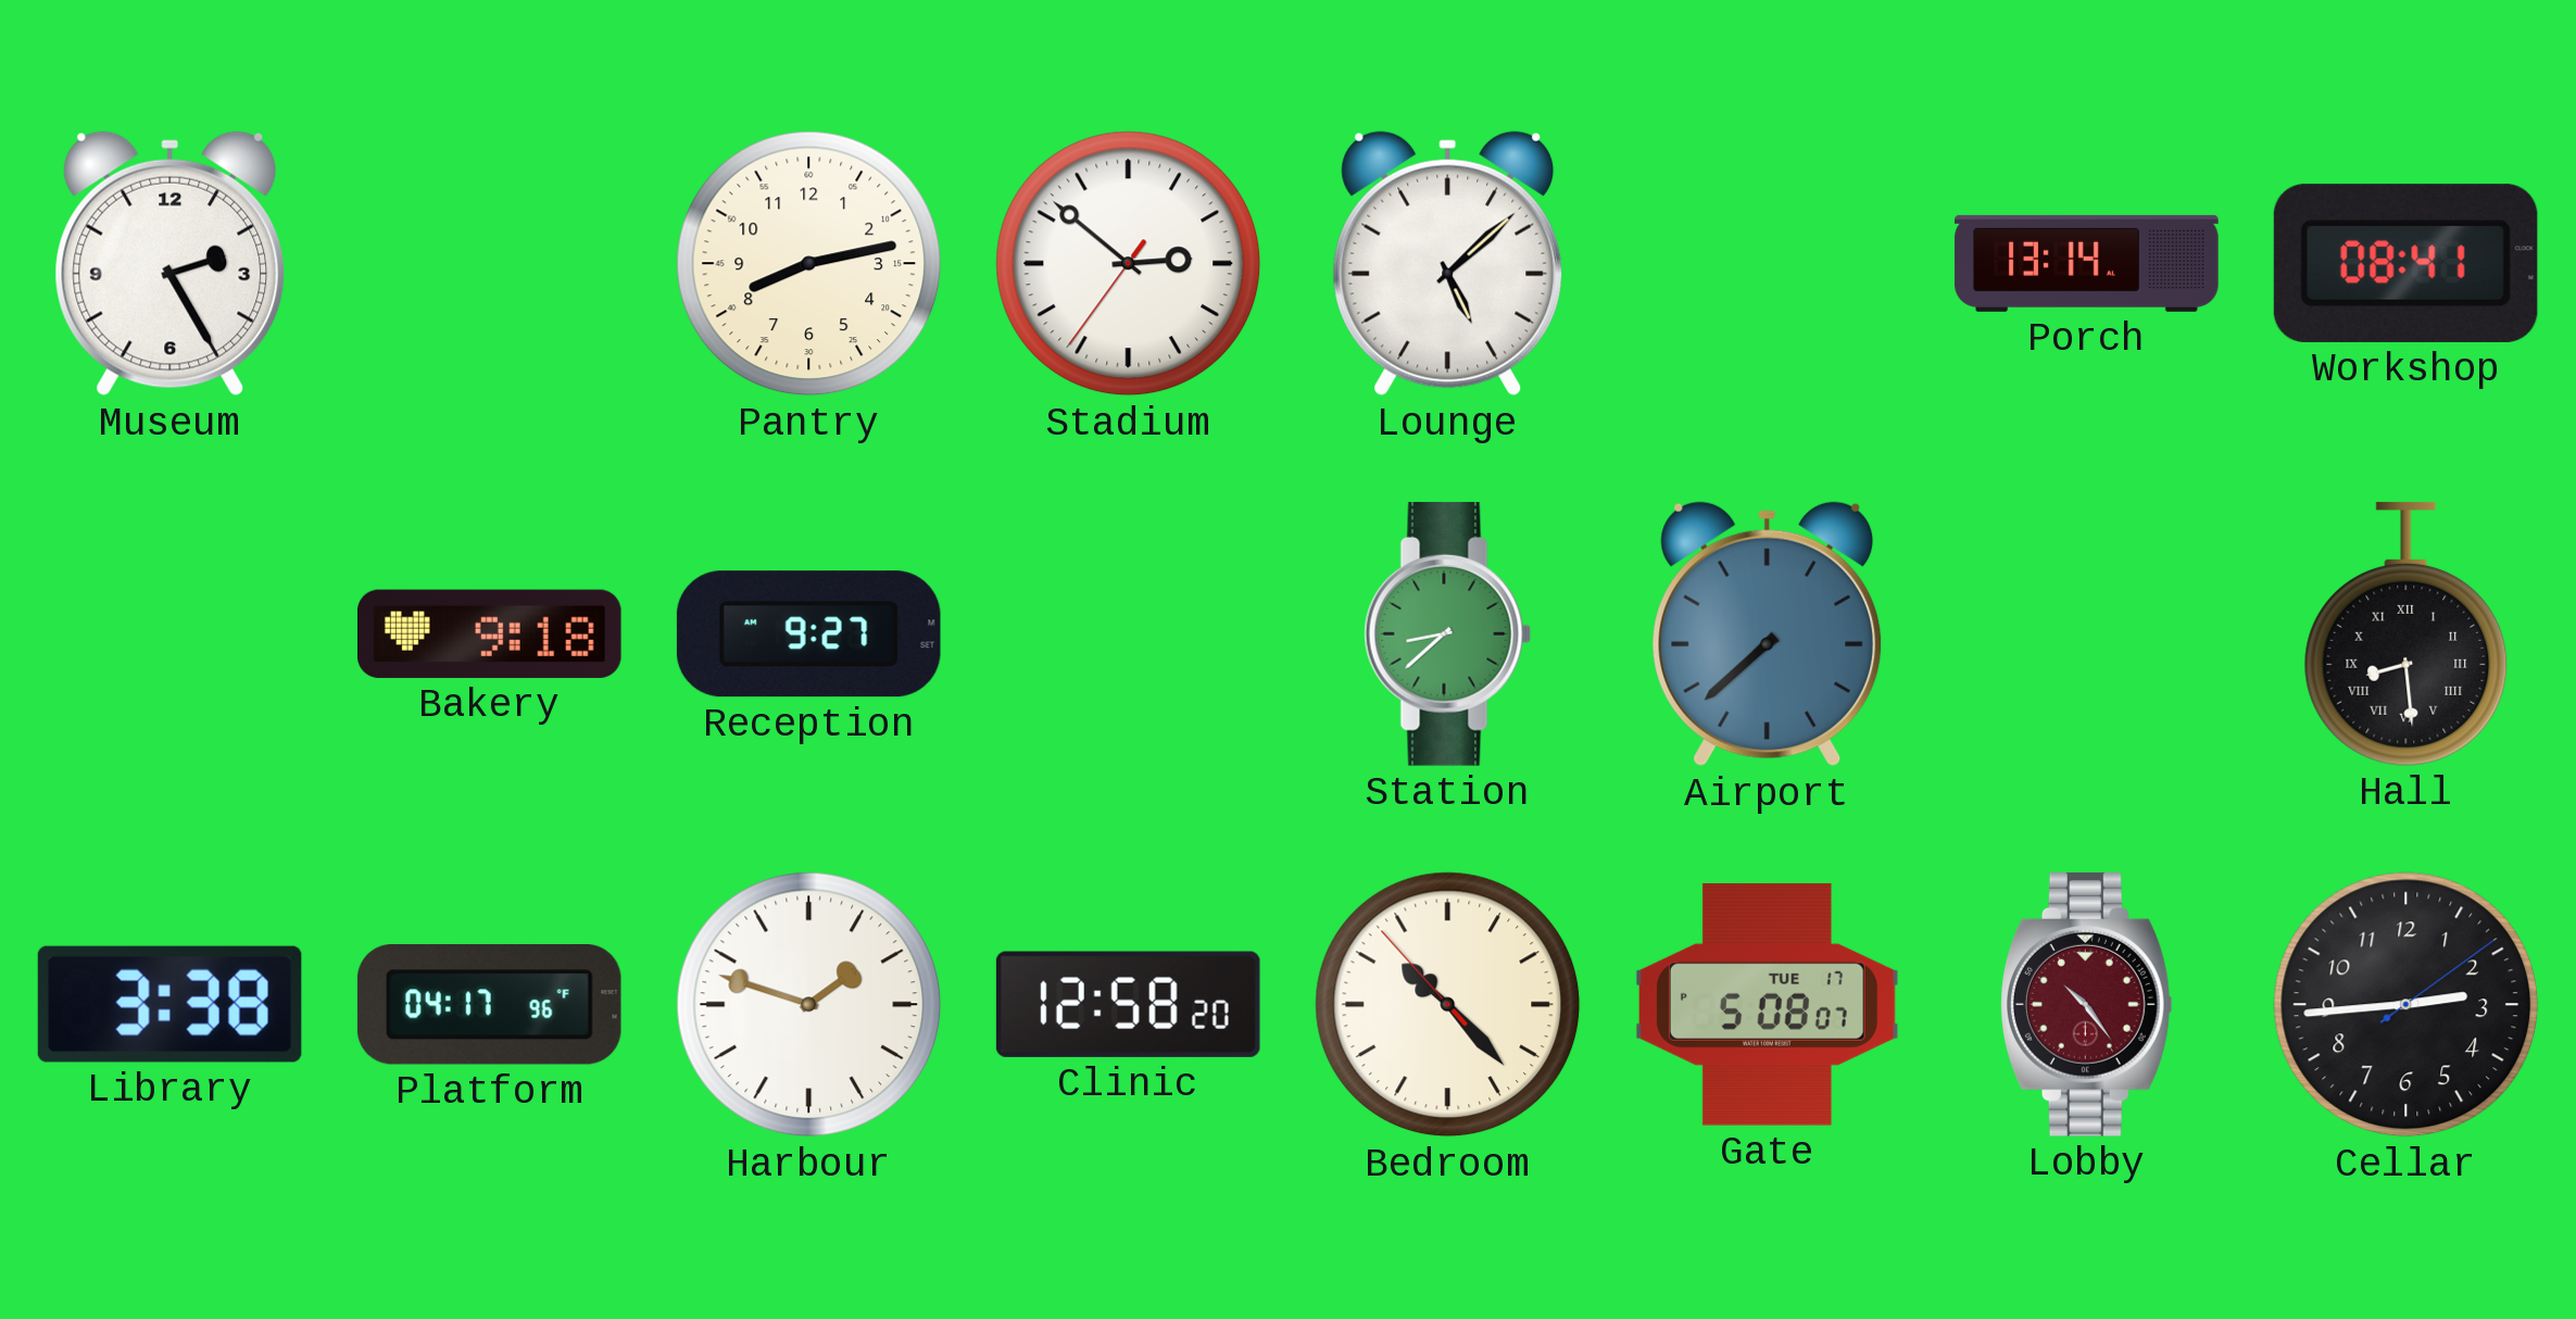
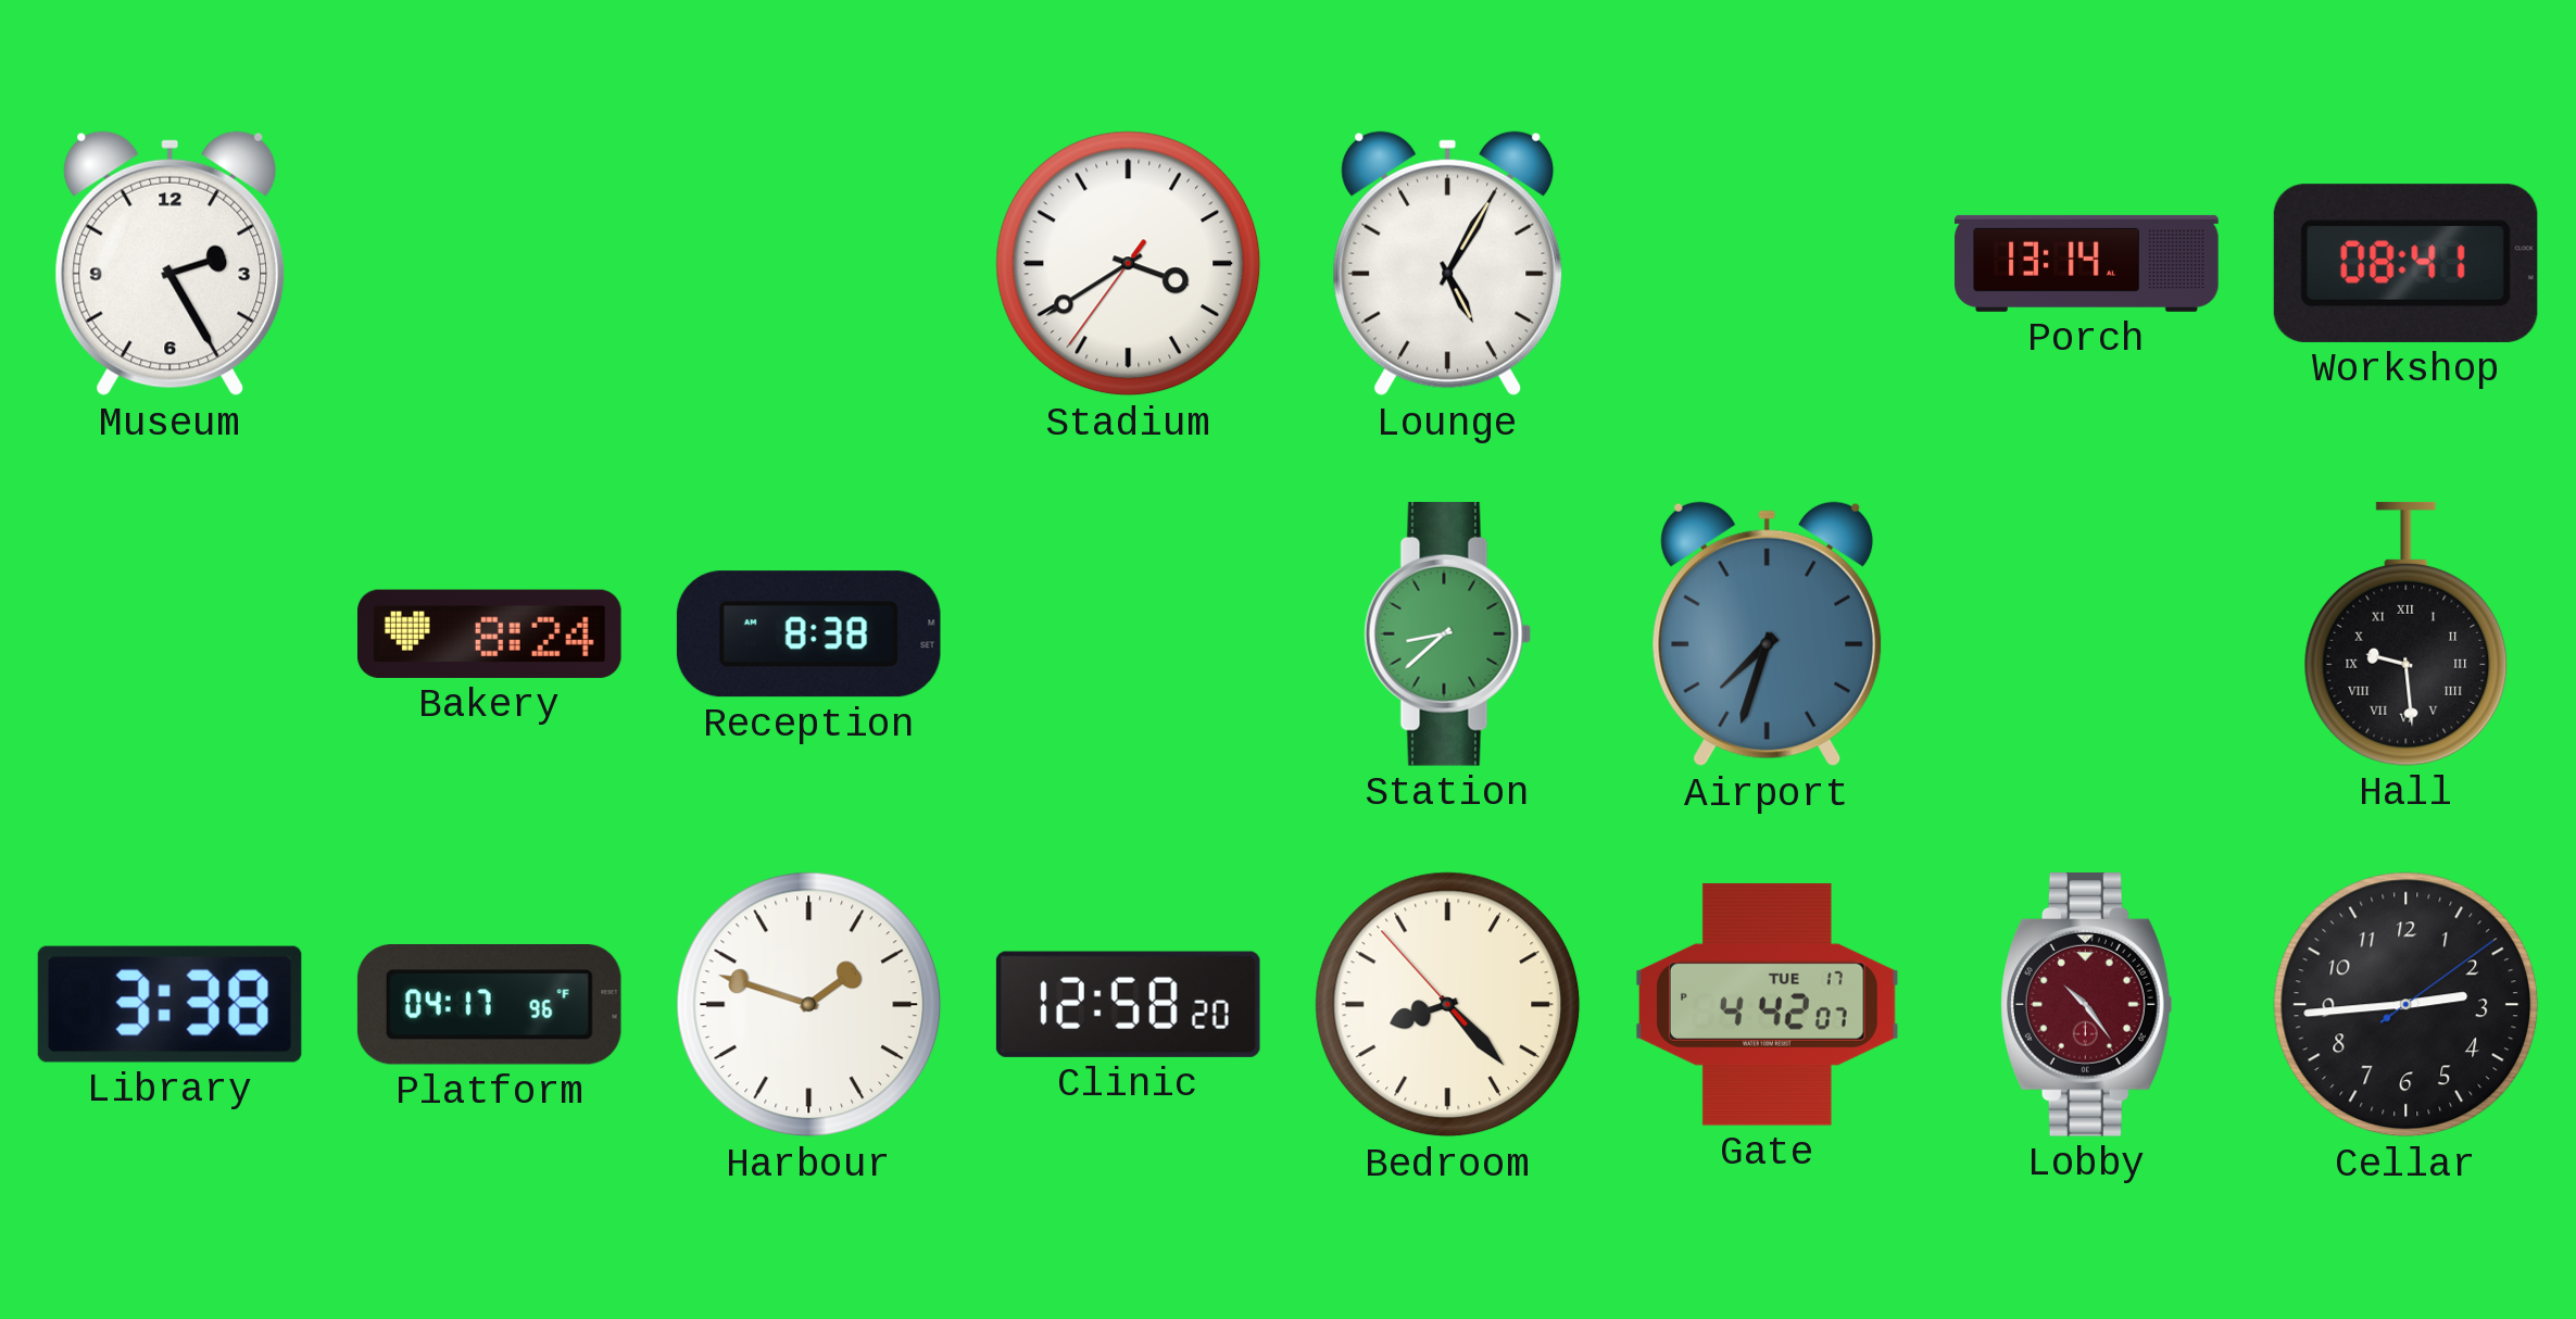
Pantry: 8:13 -> none (809, 264)
Stadium: 2:51 -> 3:39 (1129, 264)
Lounge: 5:08 -> 5:05 (1448, 264)
Bakery: 9:18 -> 8:24 (489, 633)
Reception: 9:27 -> 8:38 (808, 635)
Airport: 7:38 -> 7:33 (1768, 635)
Hall: 8:29 -> 9:29 (2407, 633)
Bedroom: 10:22 -> 8:22 (1448, 1005)
Gate: 5:08 -> 4:42 (1767, 1004)
